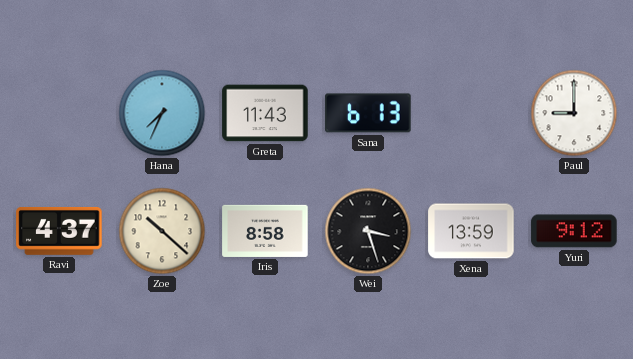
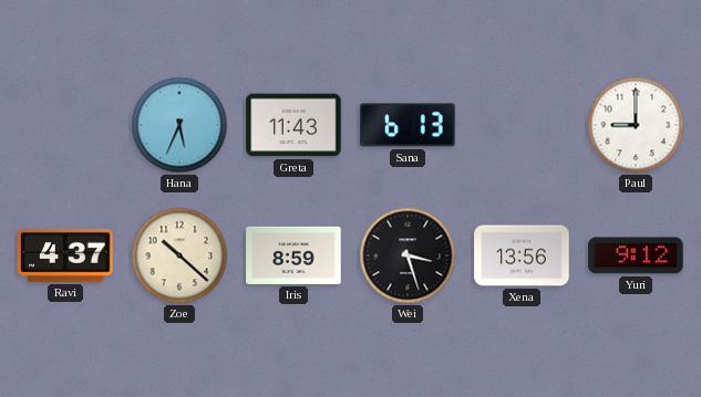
Hana: 7:34 -> 5:34 (179, 125)
Iris: 8:58 -> 8:59 (293, 255)
Xena: 13:59 -> 13:56 (522, 255)
